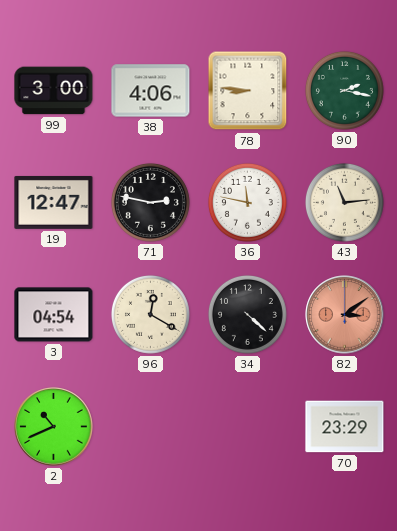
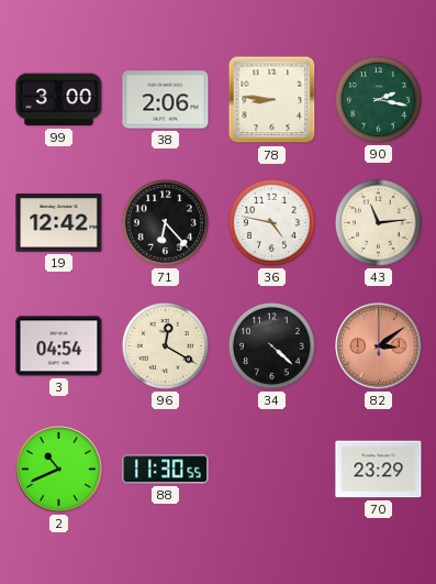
38: 4:06 -> 2:06 (166, 100)
19: 12:47 -> 12:42 (59, 222)
71: 2:47 -> 6:23 (165, 222)
36: 11:47 -> 4:47 (271, 222)
88: none -> 11:30 (166, 470)
